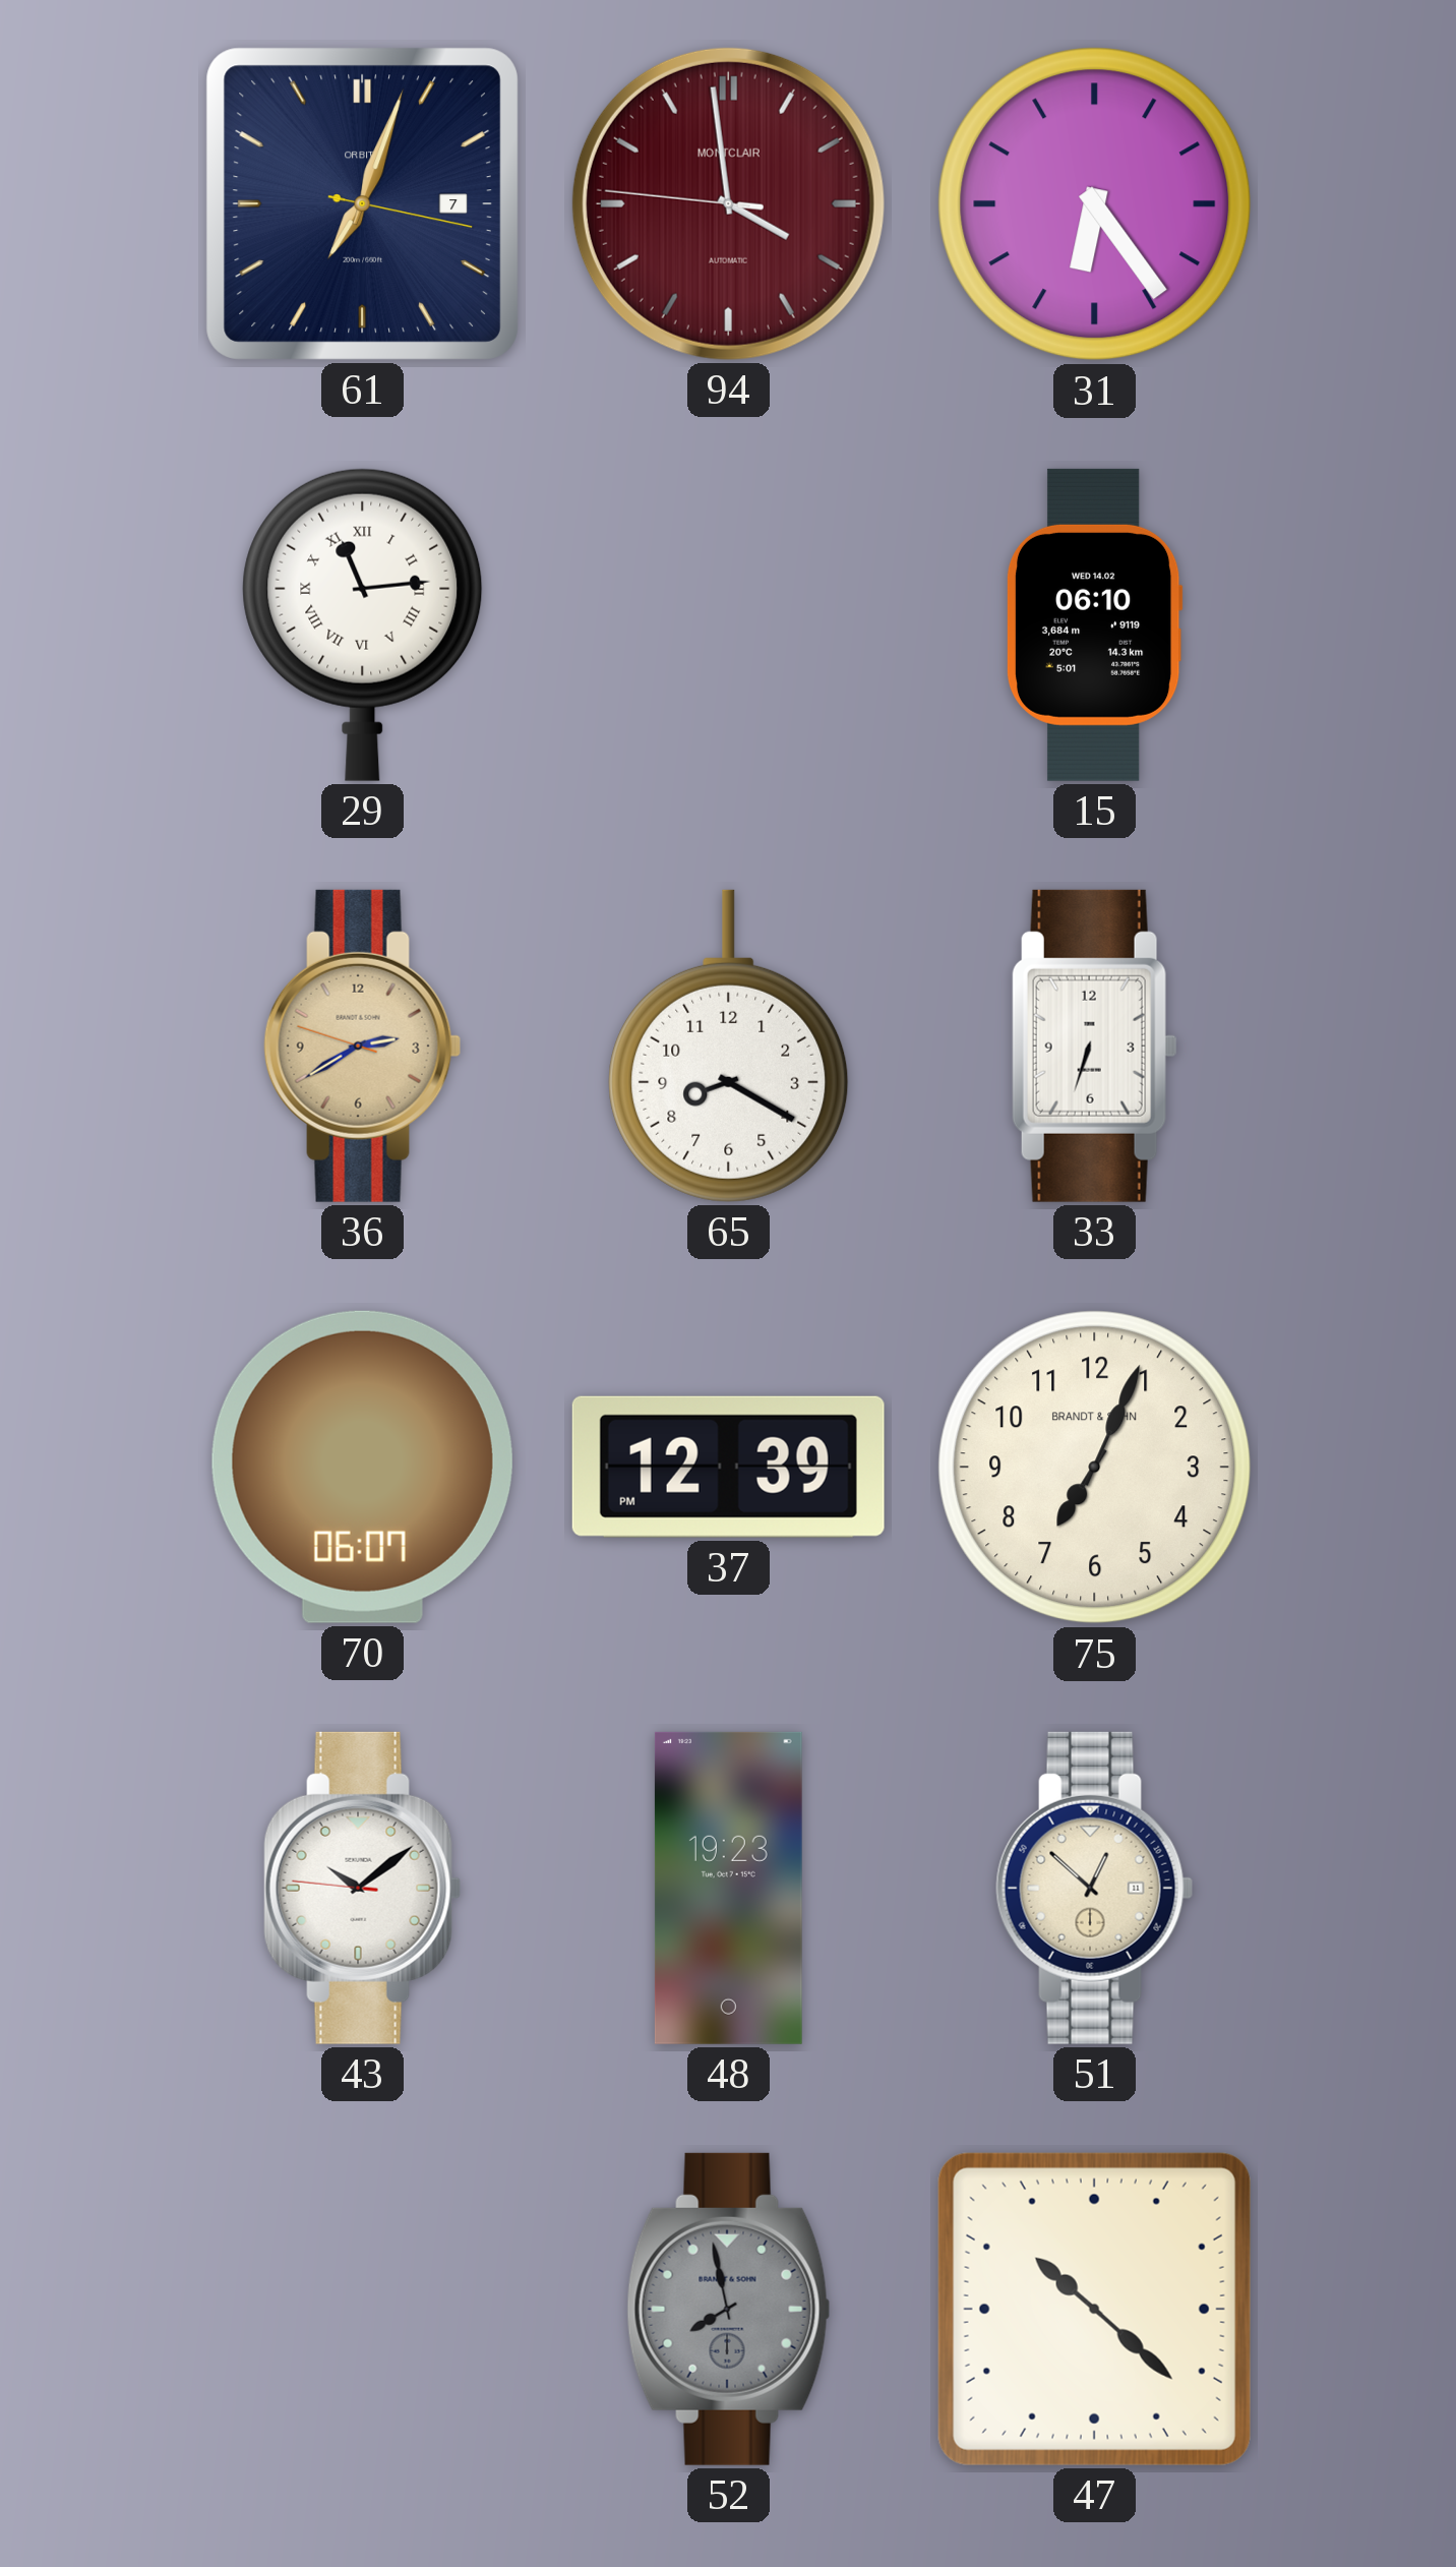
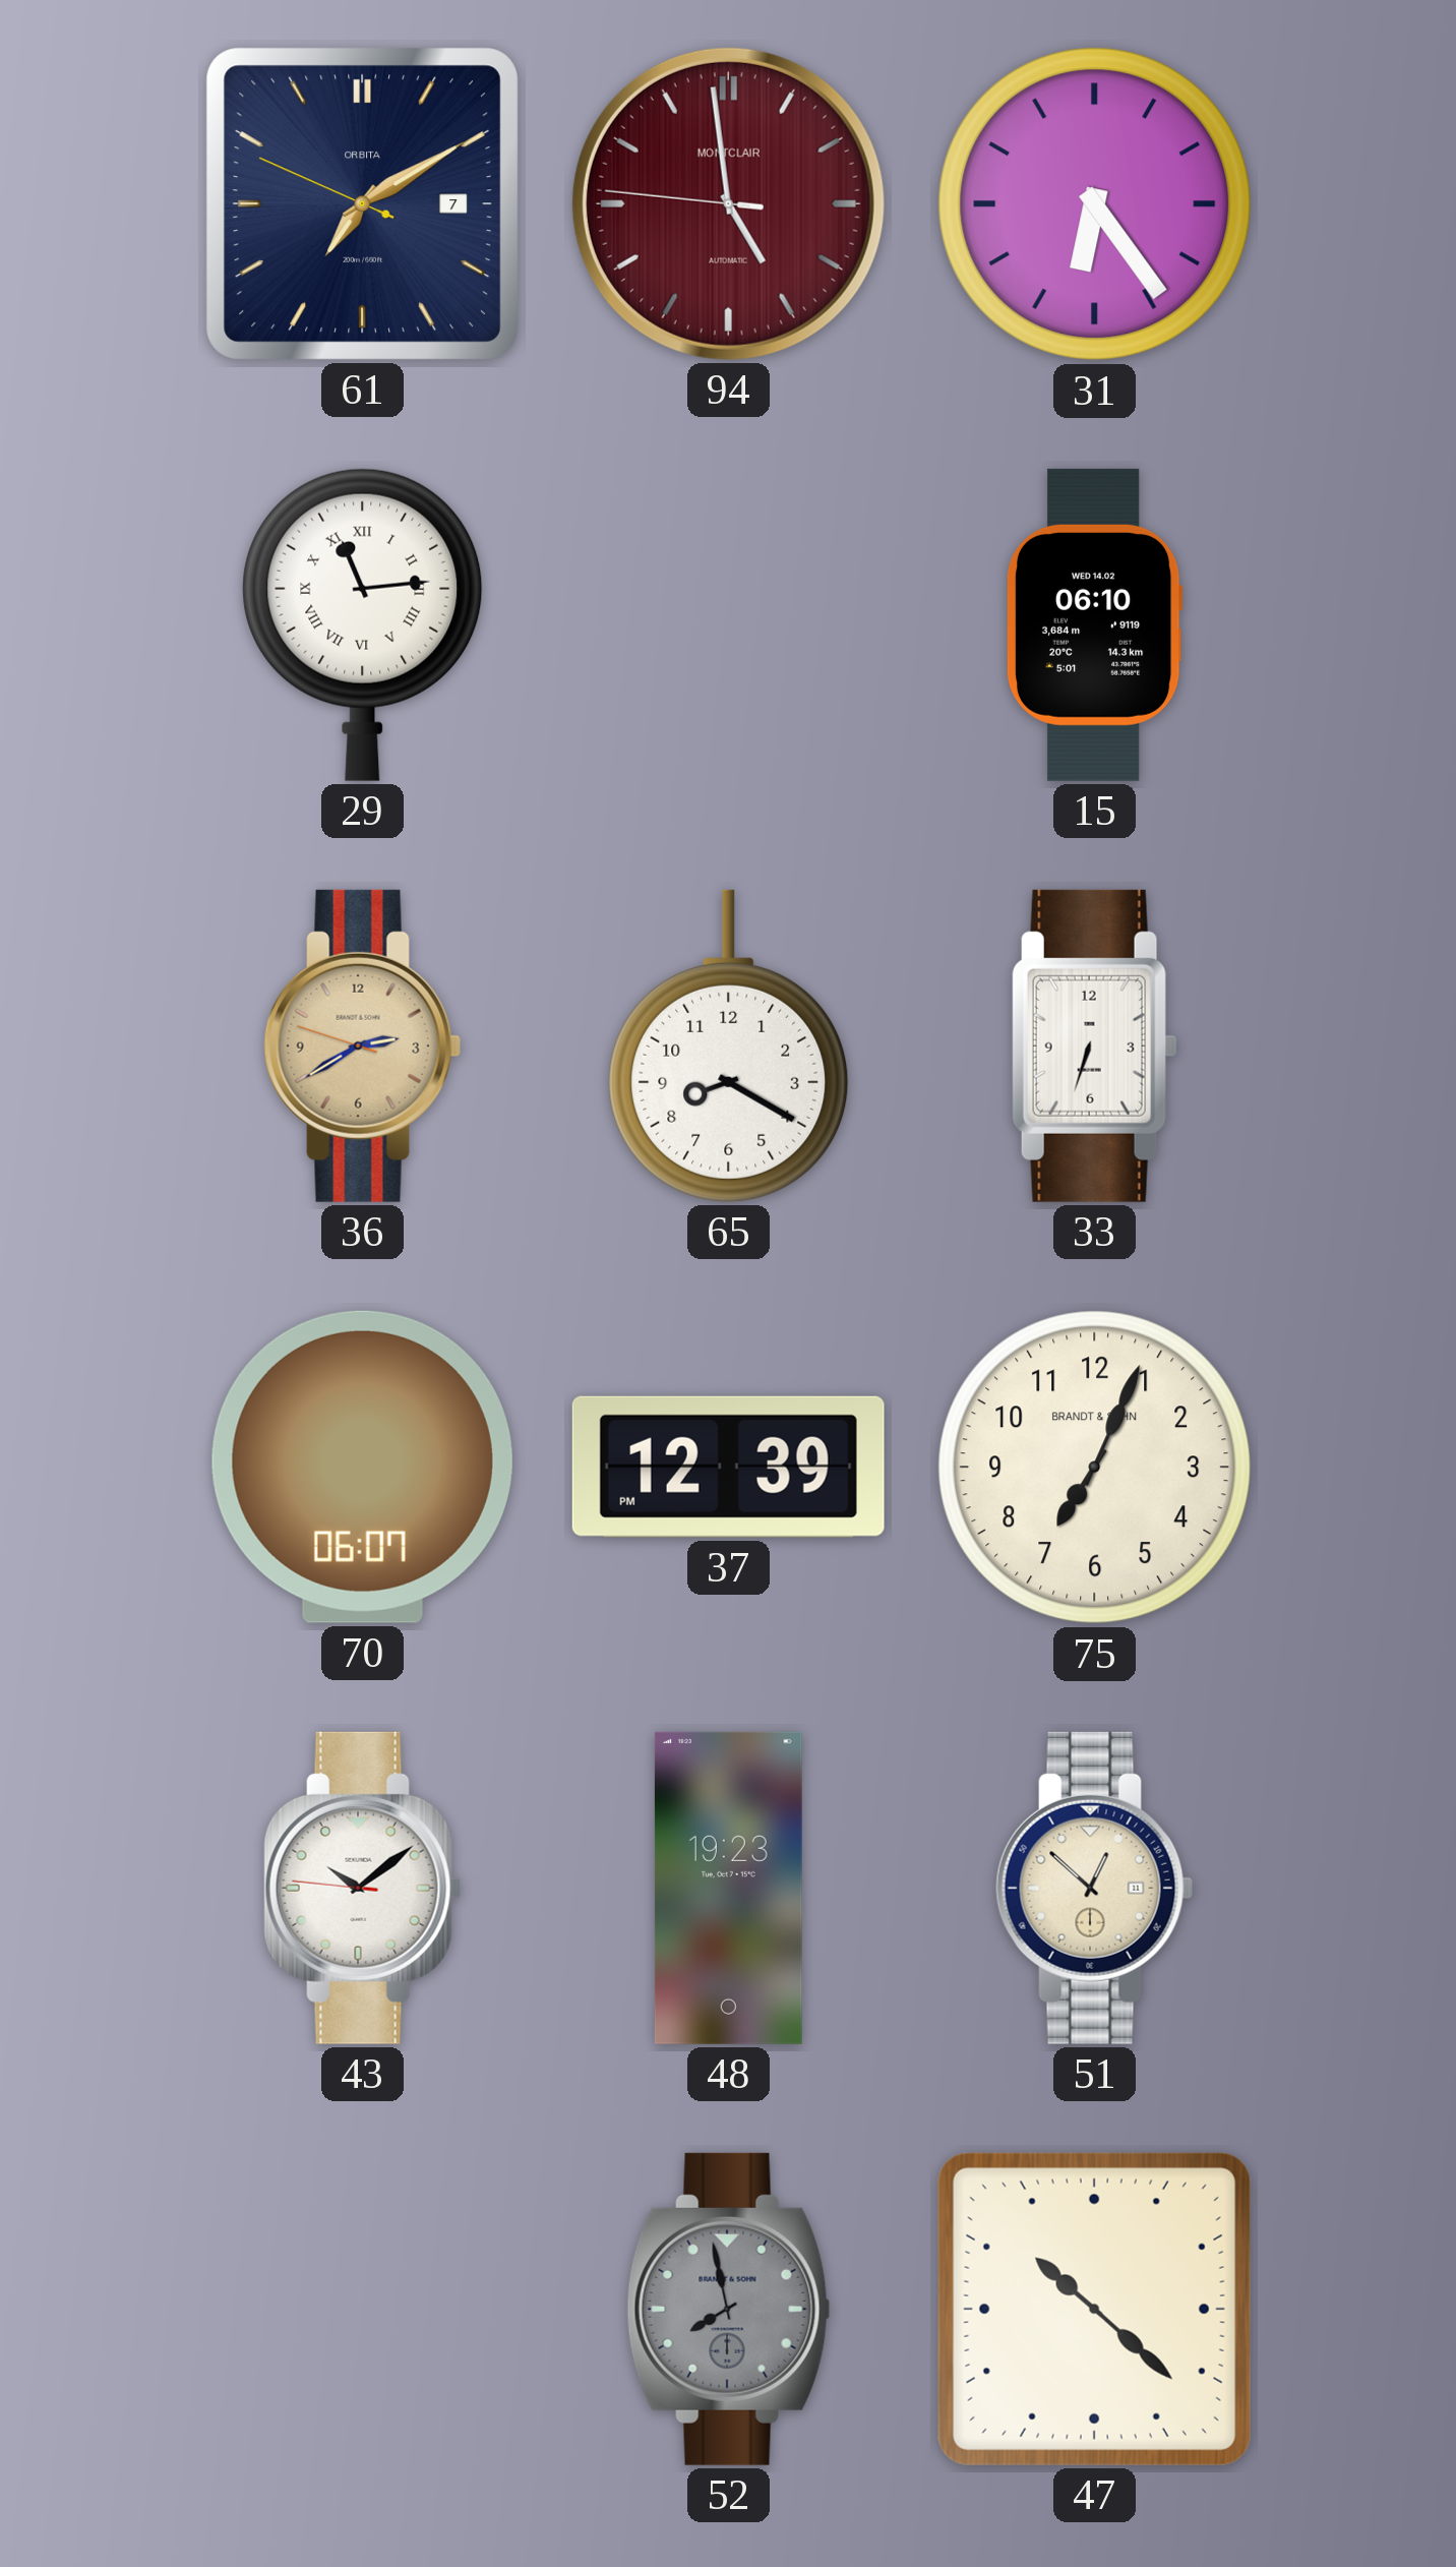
61: 7:03 -> 7:09 (362, 203)
94: 3:58 -> 4:58 (728, 203)
